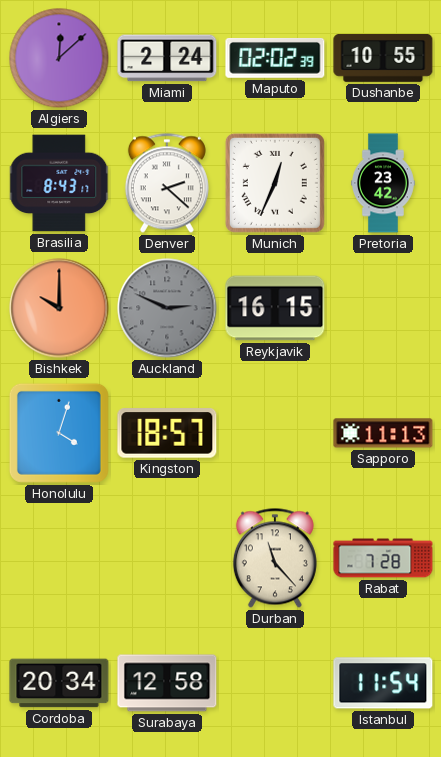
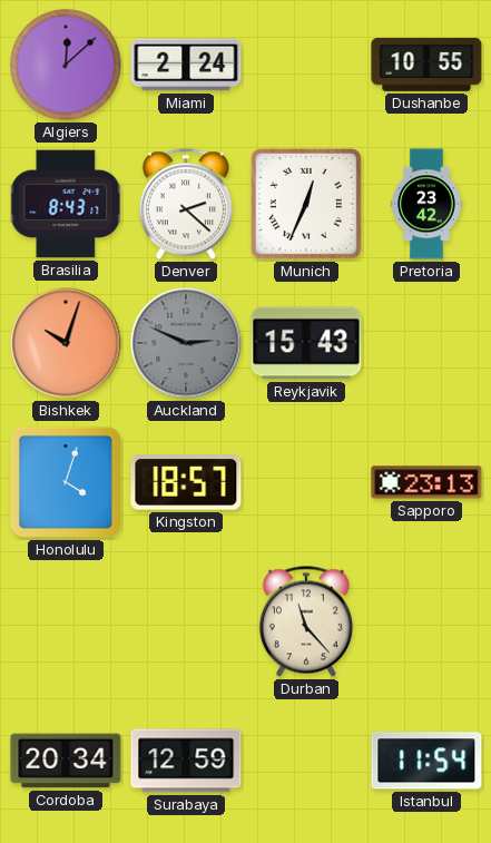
Maputo: 02:02 -> none (275, 58)
Bishkek: 10:00 -> 10:03 (66, 343)
Reykjavik: 16:15 -> 15:43 (306, 343)
Sapporo: 11:13 -> 23:13 (426, 482)
Rabat: 7:28 -> none (383, 558)
Surabaya: 12:58 -> 12:59 (186, 761)
